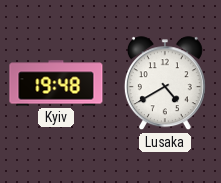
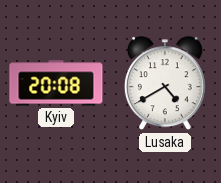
Kyiv: 19:48 -> 20:08 (56, 83)
